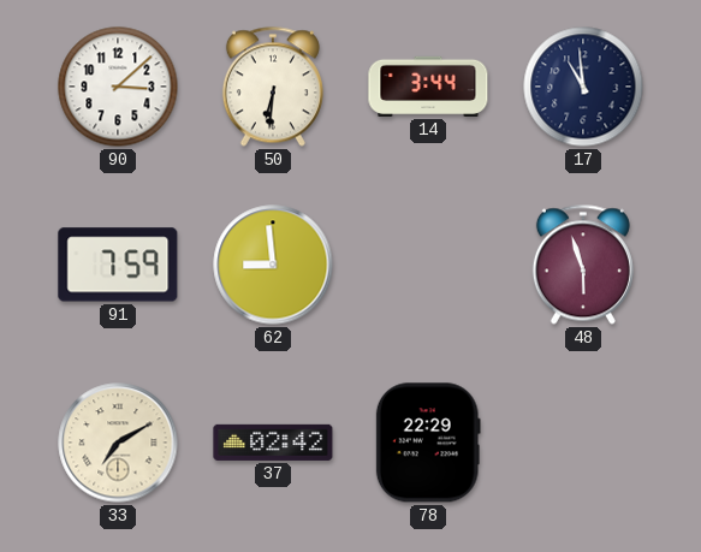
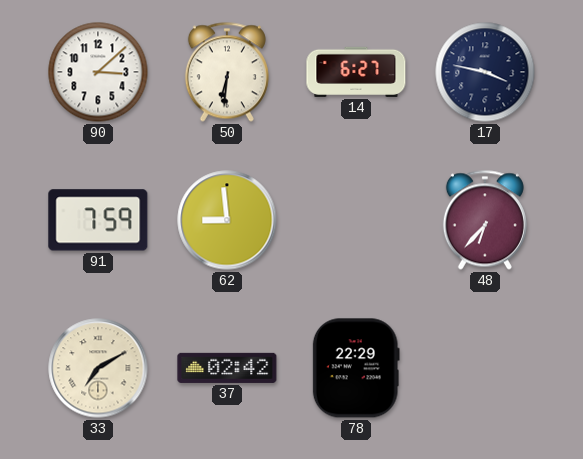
14: 3:44 -> 6:27 (356, 72)
17: 10:59 -> 3:47 (485, 72)
48: 5:57 -> 6:37 (485, 220)
